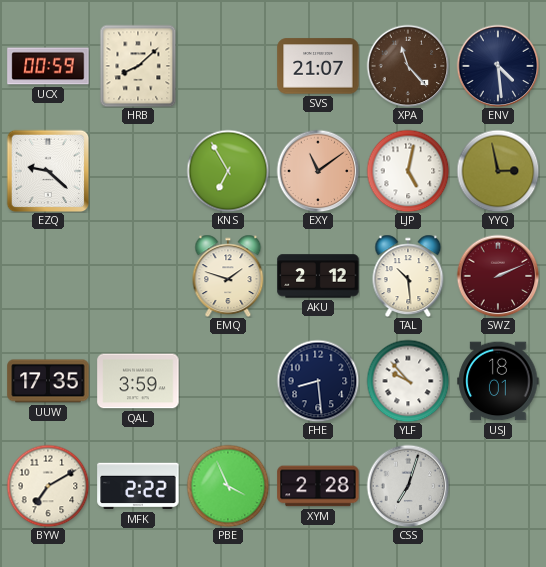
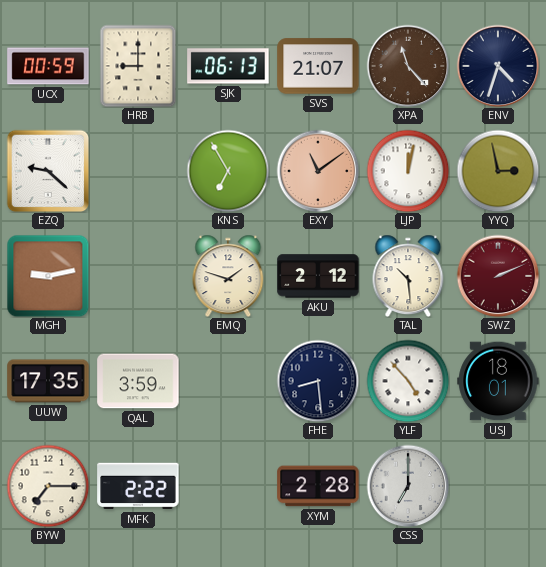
HRB: 8:08 -> 9:00 (138, 66)
SJK: none -> 06:13 (228, 66)
ENV: 4:29 -> 4:33 (498, 66)
LJP: 5:02 -> 12:02 (408, 171)
MGH: none -> 9:13 (48, 276)
YLF: 9:53 -> 4:53 (408, 381)
BYW: 7:10 -> 7:15 (48, 486)
PBE: 3:56 -> none (228, 486)
CSS: 7:03 -> 7:00 (408, 486)
